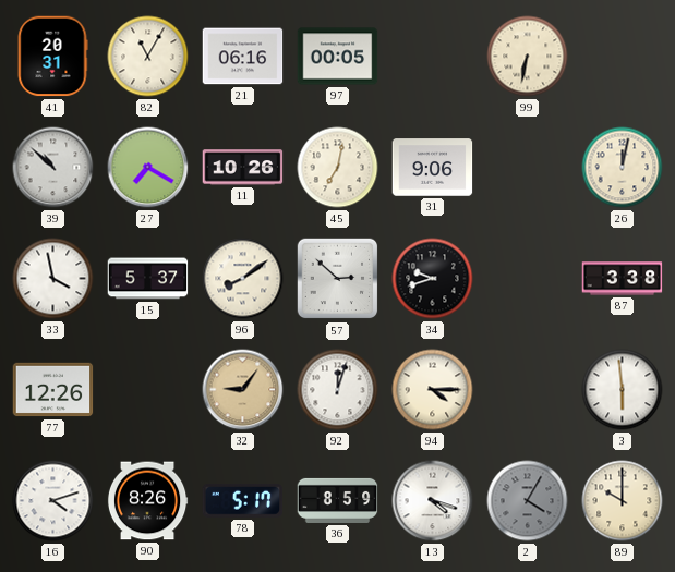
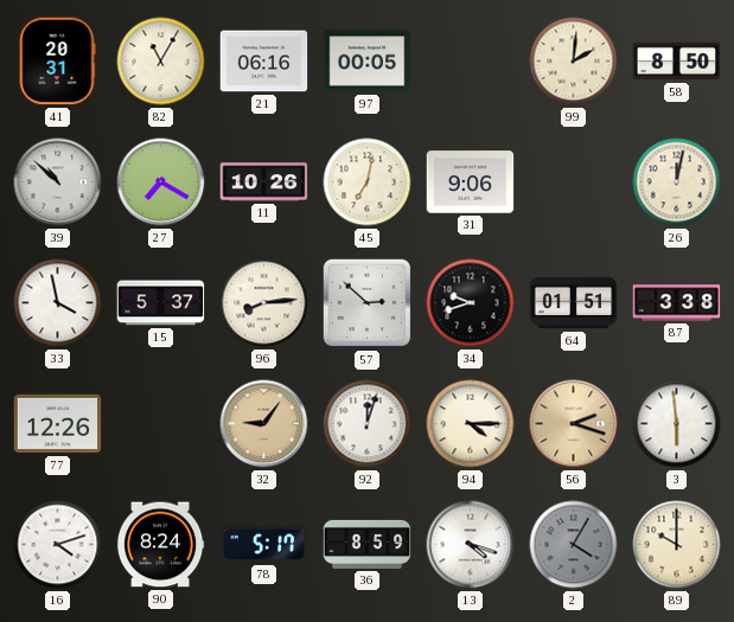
99: 6:32 -> 2:01 (574, 62)
58: none -> 8:50 (677, 62)
96: 8:09 -> 8:14 (264, 303)
64: none -> 01:51 (574, 303)
56: none -> 2:18 (574, 424)
90: 8:26 -> 8:24 (160, 545)
